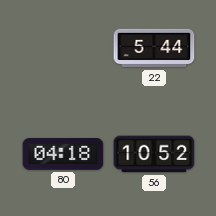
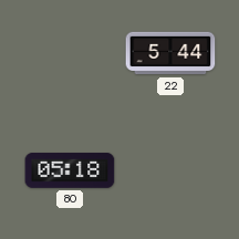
80: 04:18 -> 05:18 (70, 170)
56: 10:52 -> none (154, 154)
